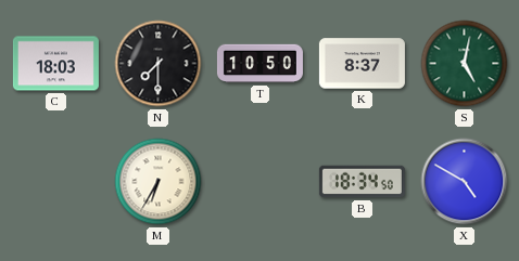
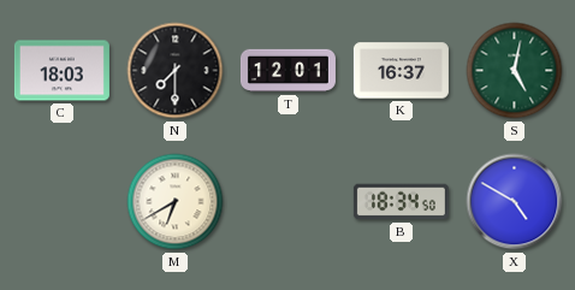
T: 10:50 -> 12:01 (287, 71)
K: 8:37 -> 16:37 (401, 71)
M: 6:35 -> 6:40 (176, 202)
